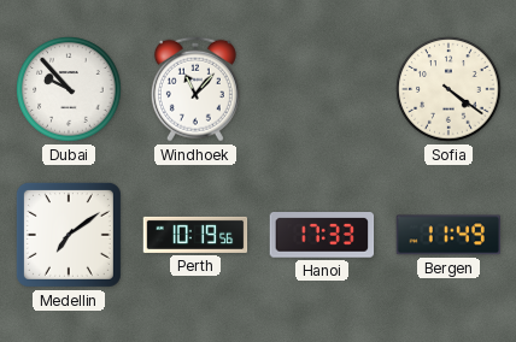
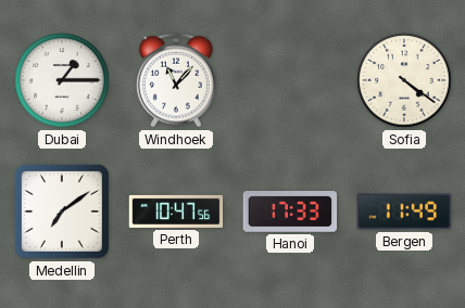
Dubai: 9:53 -> 1:15 (62, 80)
Perth: 10:19 -> 10:47 (176, 211)
